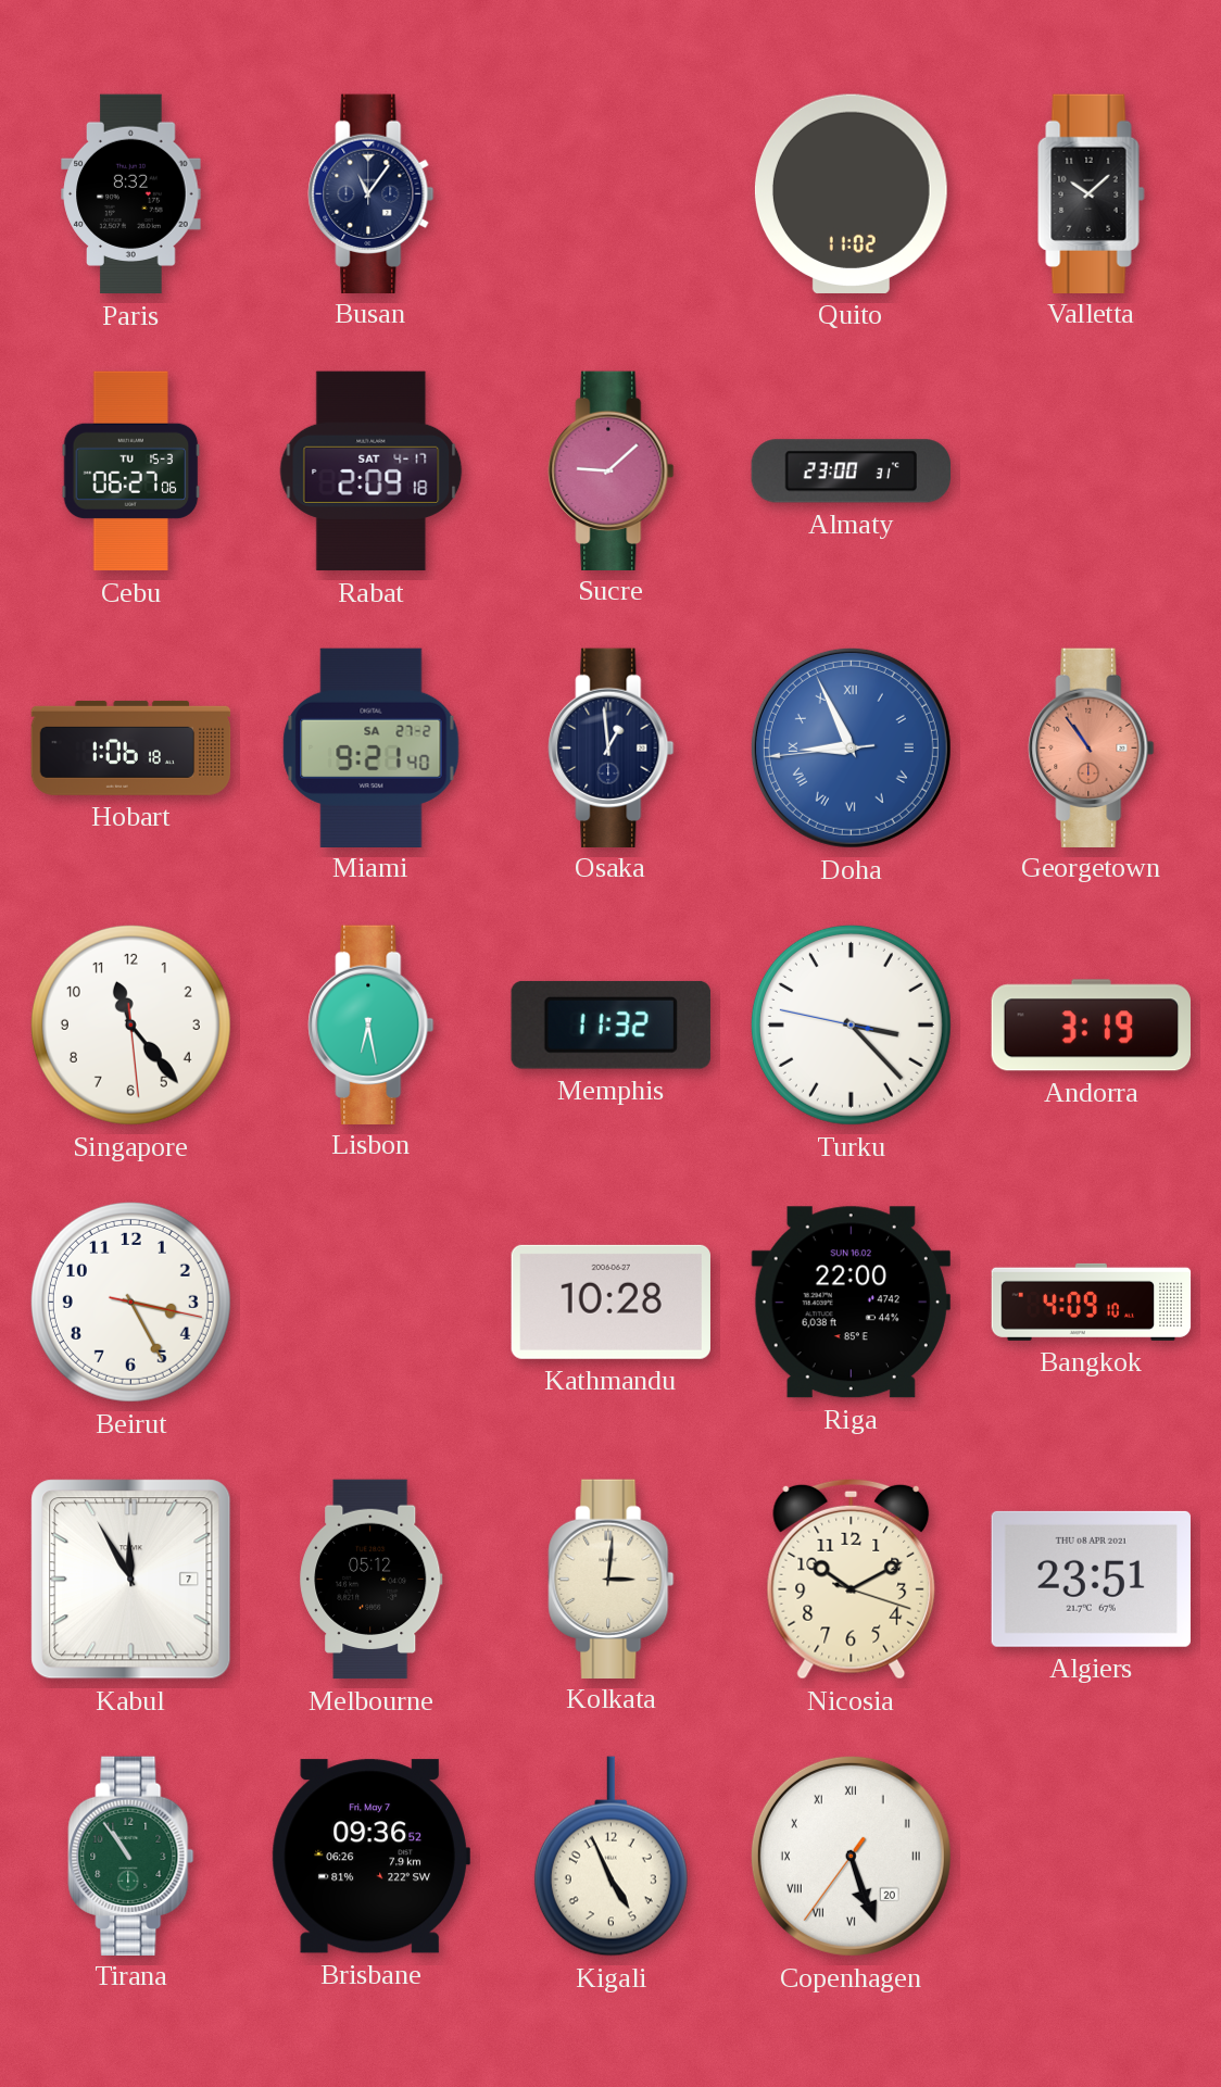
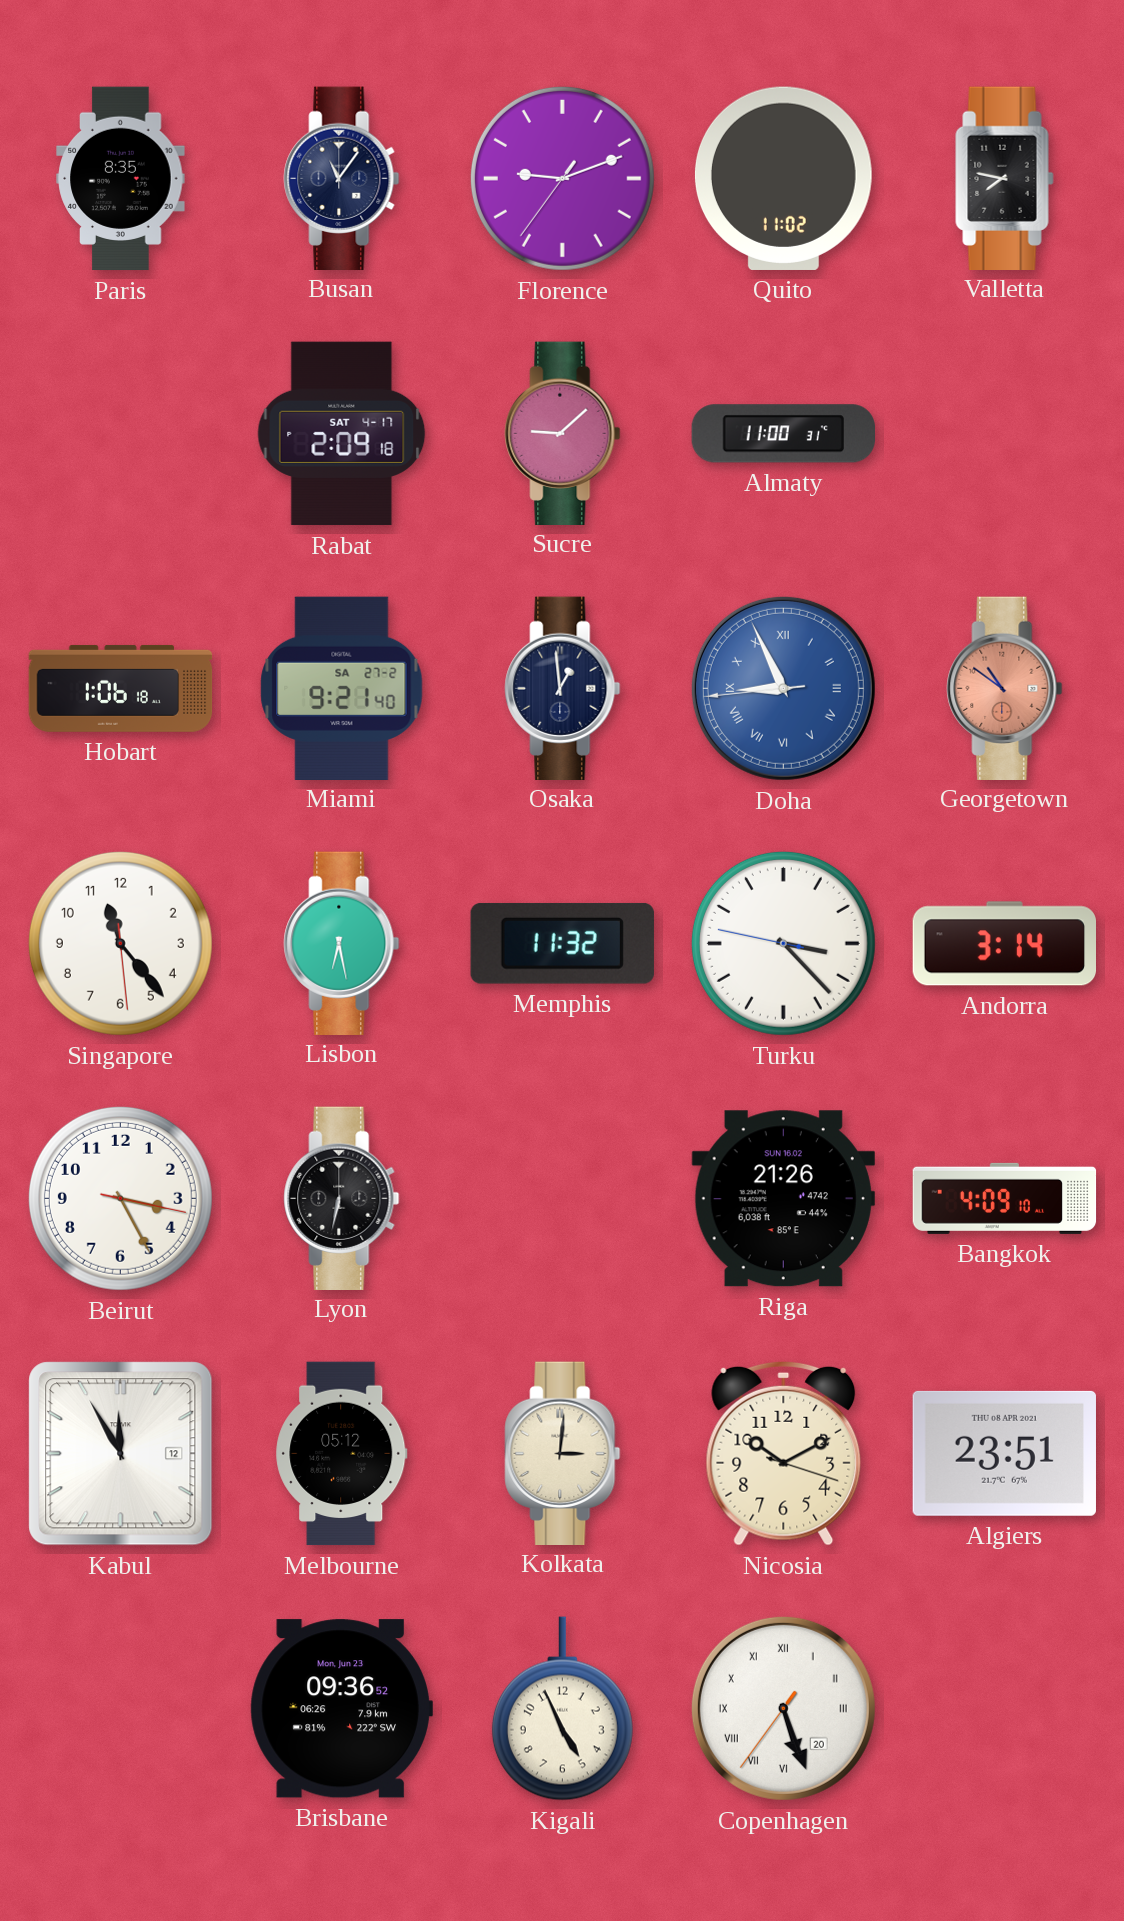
Paris: 8:32 -> 8:35 (121, 179)
Florence: none -> 9:11 (562, 178)
Valletta: 10:08 -> 7:47 (1005, 178)
Cebu: 06:27 -> none (131, 472)
Almaty: 23:00 -> 11:00 (783, 434)
Georgetown: 10:54 -> 10:51 (1005, 688)
Andorra: 3:19 -> 3:14 (1004, 944)
Lyon: none -> 6:32 (342, 1198)
Kathmandu: 10:28 -> none (610, 1302)
Riga: 22:00 -> 21:26 (783, 1199)
Kabul date: 7 -> 12 (121, 1454)
Tirana: 10:54 -> none (131, 1856)
Brisbane date: Fri, May 7 -> Mon, Jun 23 (341, 1709)
